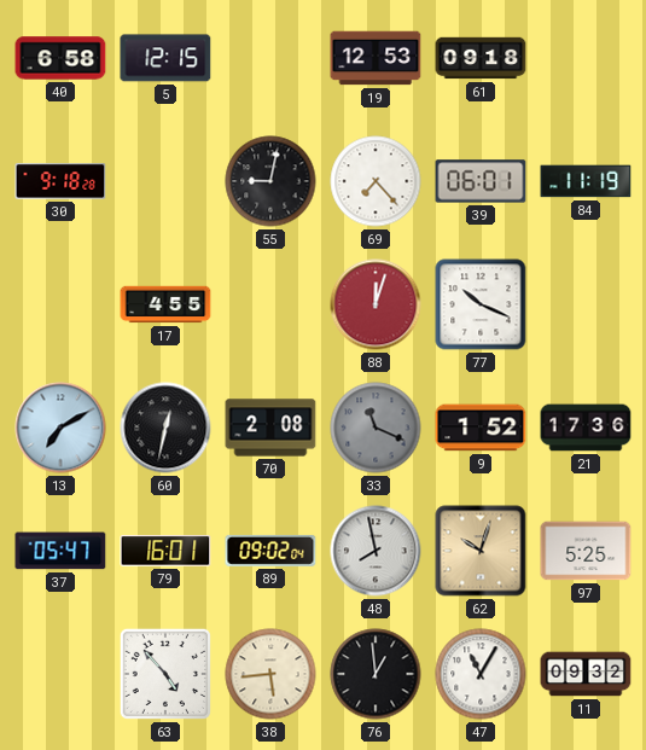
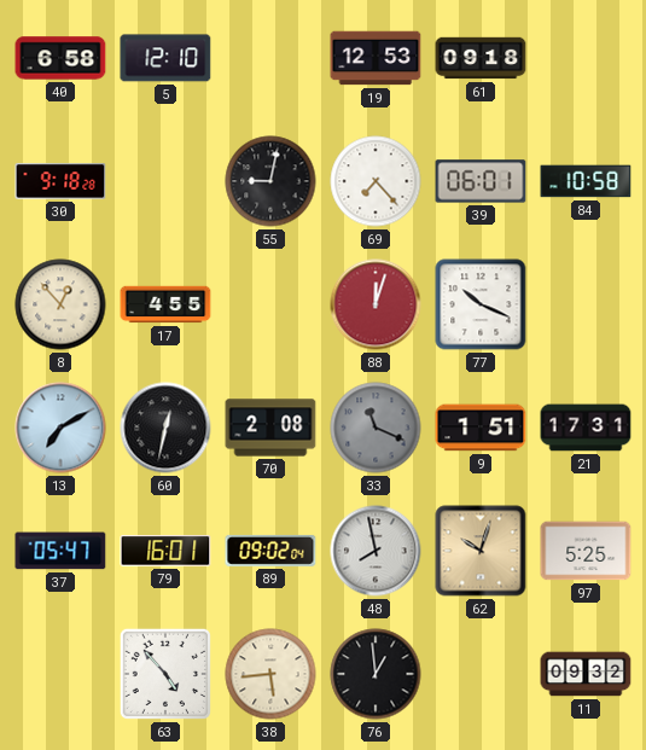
5: 12:15 -> 12:10 (165, 58)
84: 11:19 -> 10:58 (586, 181)
8: none -> 12:53 (60, 304)
9: 1:52 -> 1:51 (481, 428)
21: 17:36 -> 17:31 (586, 428)
47: 11:05 -> none (481, 674)
